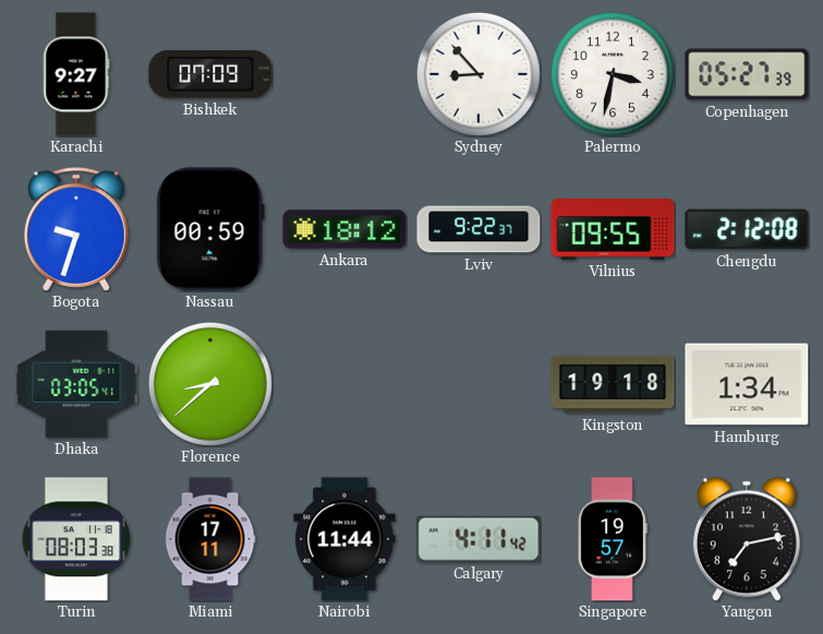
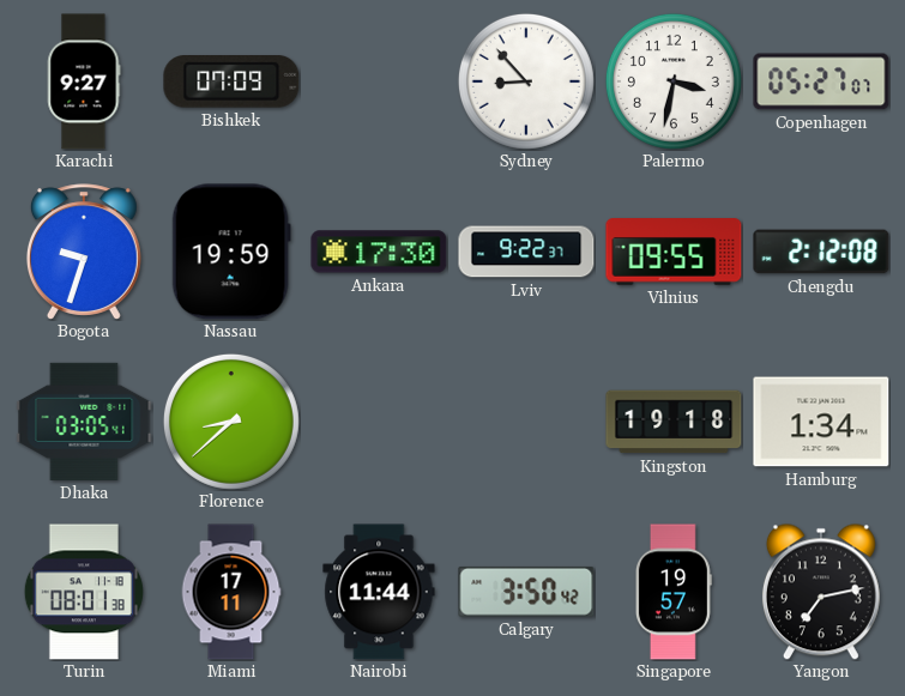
Copenhagen: 05:27:39 -> 05:27:07 (821, 81)
Nassau: 00:59 -> 19:59 (231, 252)
Ankara: 18:12 -> 17:30 (379, 252)
Turin: 08:03 -> 08:01 (84, 592)
Calgary: 4:11 -> 3:50 (526, 592)
